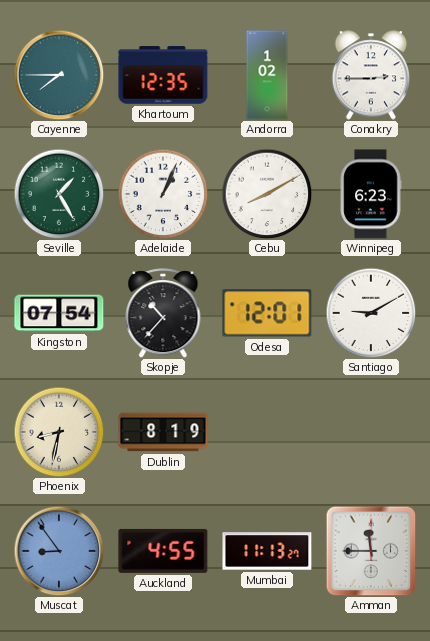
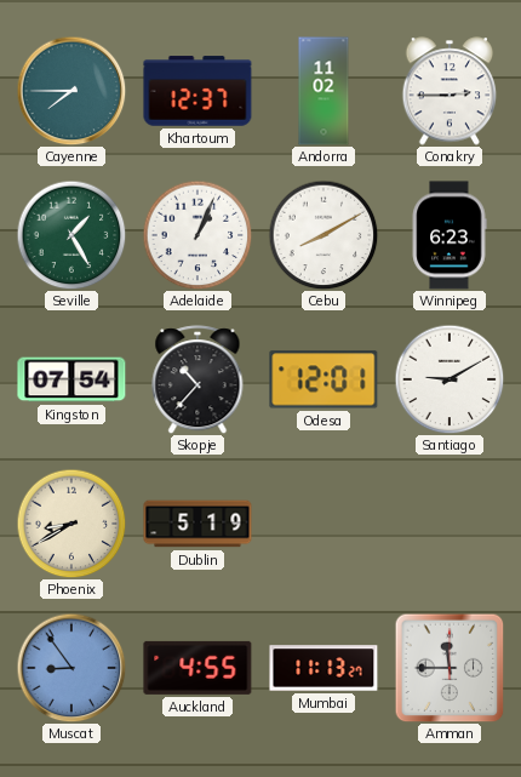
Khartoum: 12:35 -> 12:37 (197, 91)
Andorra: 1:02 -> 11:02 (324, 91)
Phoenix: 8:32 -> 8:40 (71, 524)
Dublin: 8:19 -> 5:19 (197, 524)
